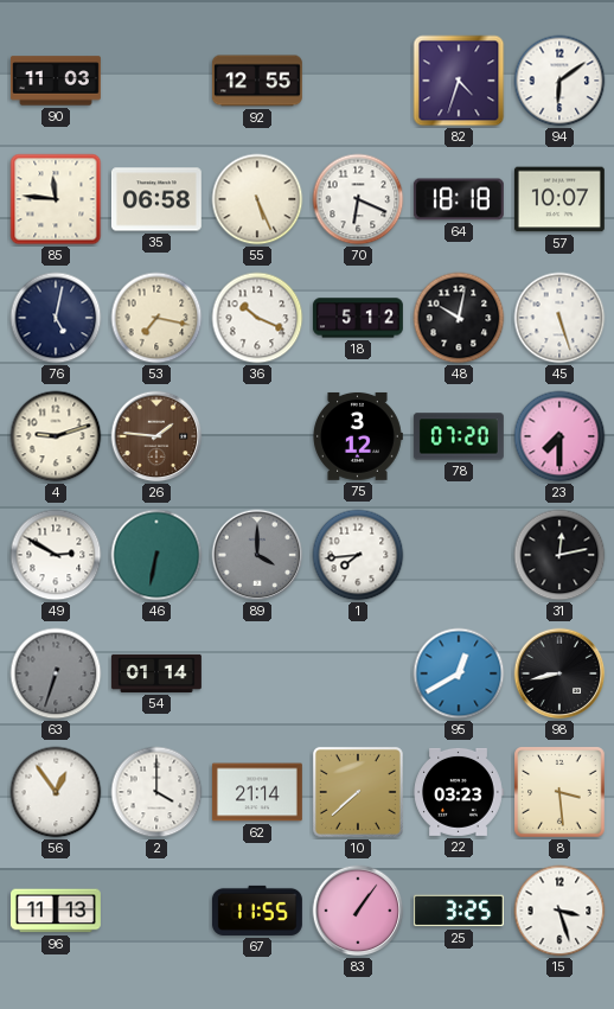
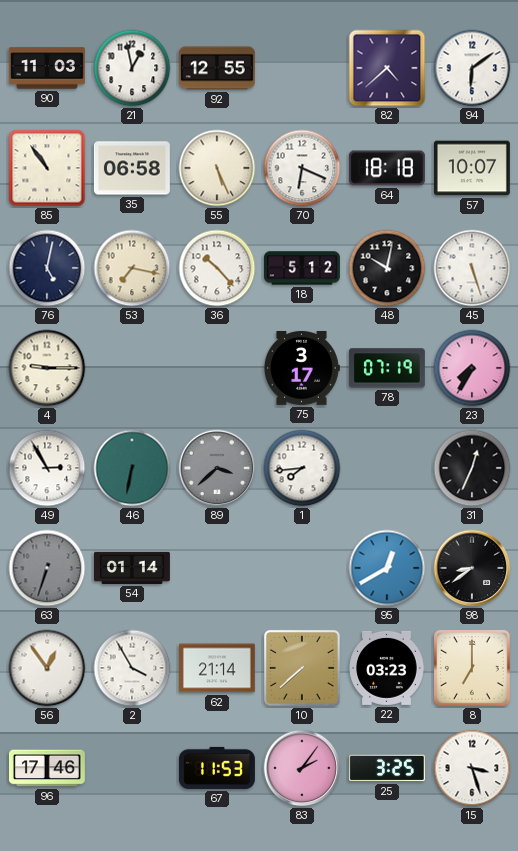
21: none -> 12:58 (132, 68)
82: 4:33 -> 4:38 (387, 68)
85: 11:46 -> 10:54 (47, 168)
36: 10:19 -> 10:23 (217, 268)
4: 9:12 -> 9:15 (47, 368)
26: 1:46 -> none (156, 436)
75: 3:12 -> 3:17 (302, 368)
78: 07:20 -> 07:19 (387, 368)
23: 7:30 -> 7:35 (472, 368)
49: 2:50 -> 2:55 (47, 468)
89: 4:00 -> 3:38 (217, 468)
31: 12:13 -> 12:34 (472, 468)
98: 8:43 -> 8:39 (472, 568)
2: 4:00 -> 3:55 (132, 668)
8: 3:29 -> 7:00 (473, 669)
96: 11:13 -> 17:46 (47, 768)
67: 11:55 -> 11:53 (217, 768)
83: 1:06 -> 2:06 (302, 768)
